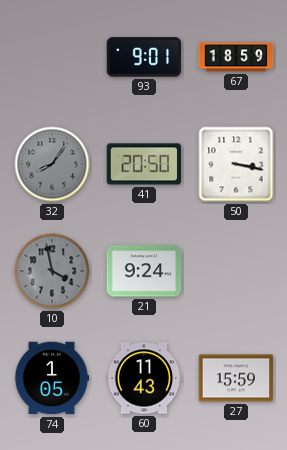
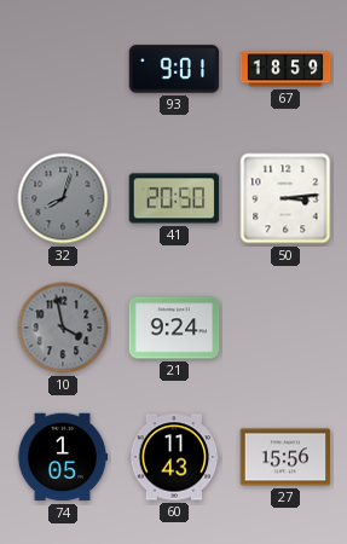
32: 8:06 -> 8:03 (63, 198)
50: 3:17 -> 3:14 (285, 198)
27: 15:59 -> 15:56 (285, 457)
